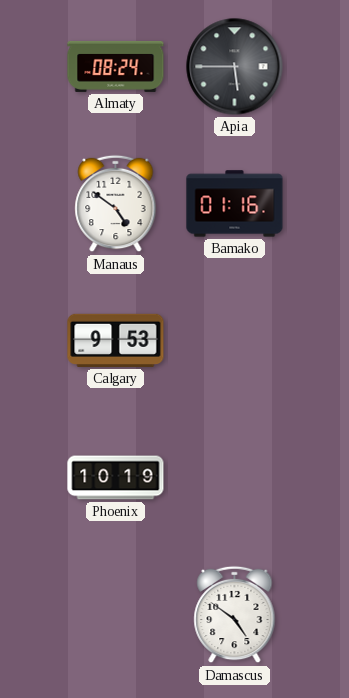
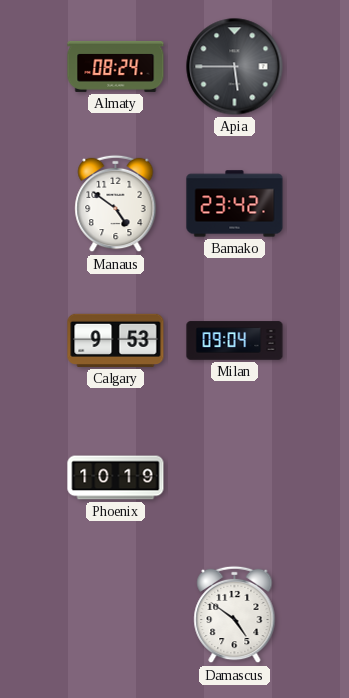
Bamako: 01:16 -> 23:42 (235, 204)
Milan: none -> 09:04 (235, 341)
